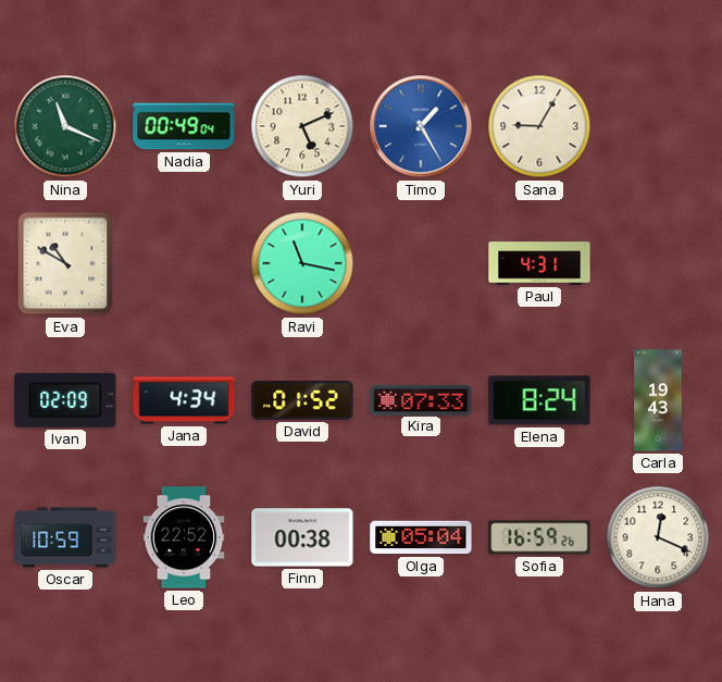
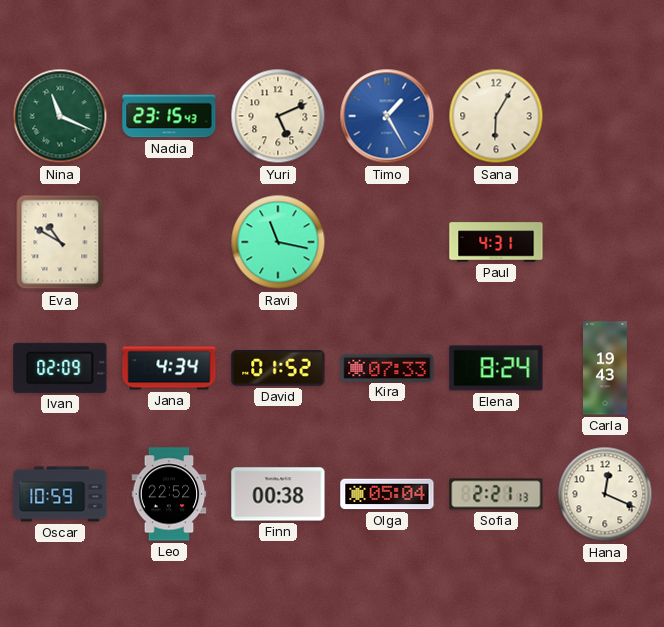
Nadia: 00:49 -> 23:15 (169, 116)
Sana: 9:05 -> 6:05 (496, 116)
Sofia: 16:59 -> 2:21 (496, 494)
